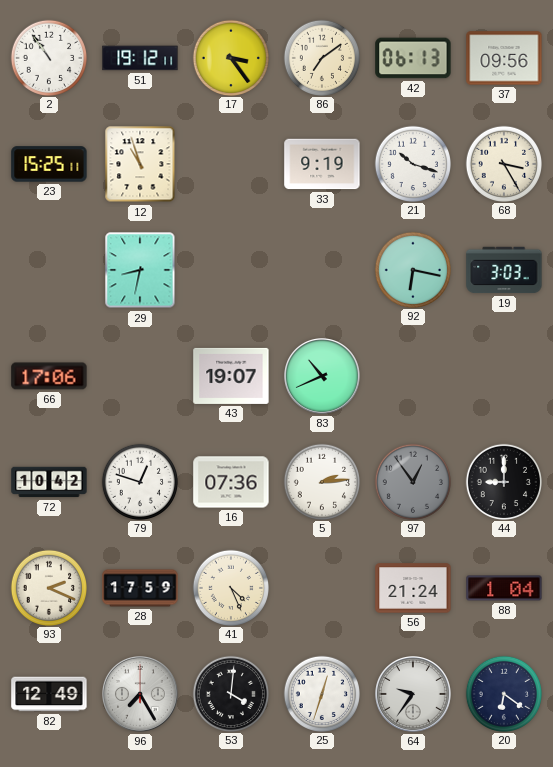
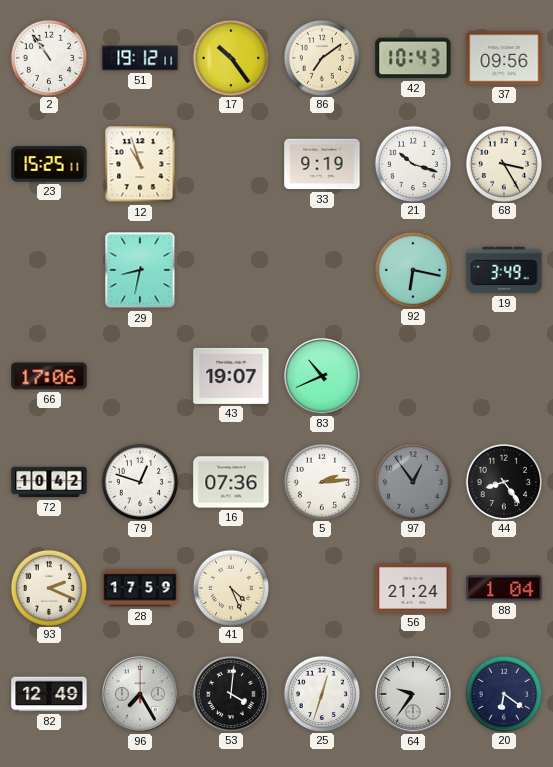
17: 3:24 -> 10:24 (230, 57)
42: 06:13 -> 10:43 (413, 58)
19: 3:03 -> 3:49 (504, 270)
44: 9:00 -> 8:24 (503, 481)
